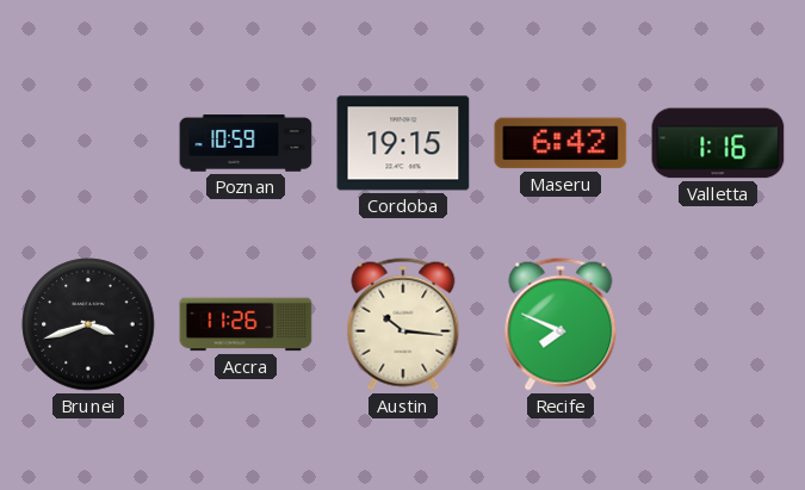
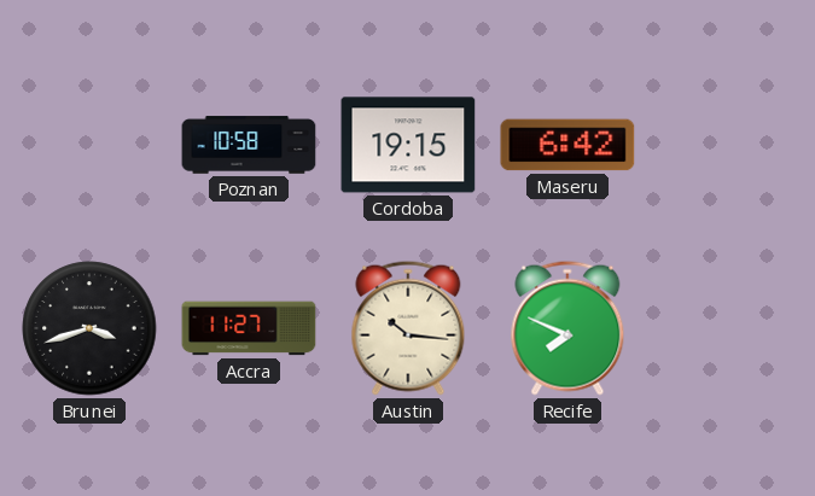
Poznan: 10:59 -> 10:58 (249, 145)
Valletta: 1:16 -> none (718, 143)
Accra: 11:26 -> 11:27 (249, 328)
